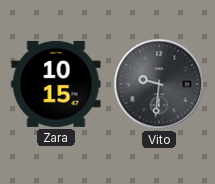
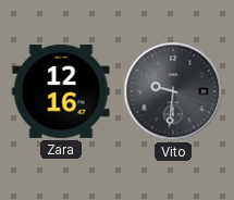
Zara: 10:15 -> 12:16 (61, 91)
